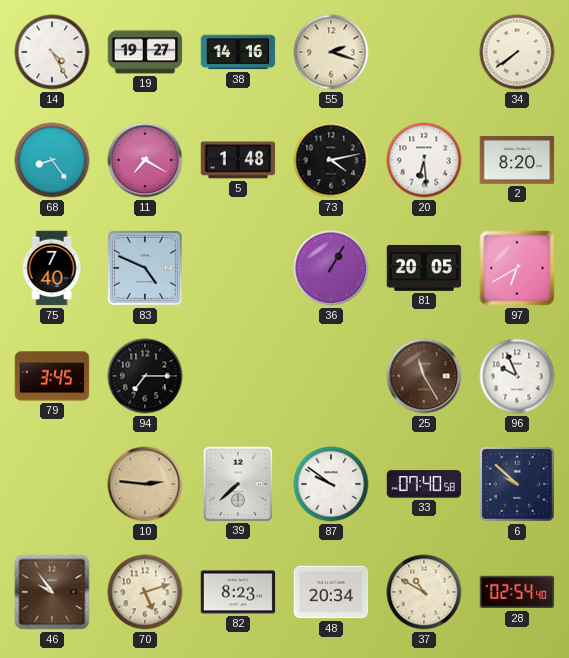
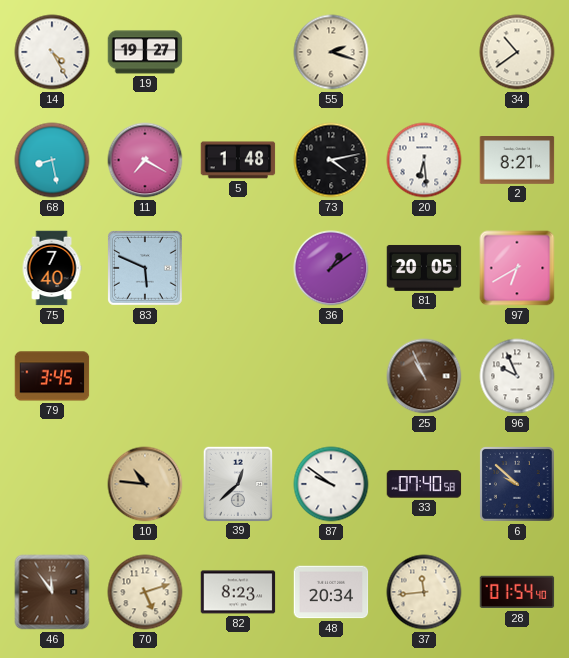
38: 14:16 -> none (238, 52)
34: 7:39 -> 10:39 (517, 52)
68: 8:24 -> 8:28 (52, 160)
2: 8:20 -> 8:21 (517, 161)
83: 4:49 -> 5:49 (146, 269)
36: 1:05 -> 1:09 (331, 268)
94: 7:15 -> none (145, 376)
25: 11:25 -> 10:56 (424, 376)
10: 2:46 -> 10:46 (145, 484)
39: 7:38 -> 12:38 (238, 483)
46: 9:54 -> 11:54 (52, 592)
37: 10:50 -> 11:44 (424, 592)
28: 02:54 -> 01:54 (517, 592)
